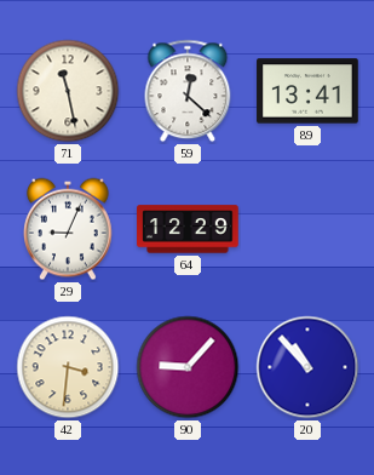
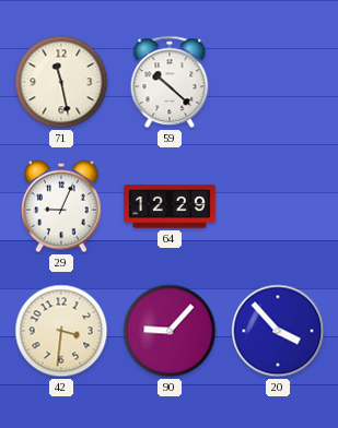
59: 12:22 -> 10:22 (170, 82)
89: 13:41 -> none (307, 91)
20: 10:53 -> 3:53 (278, 331)
